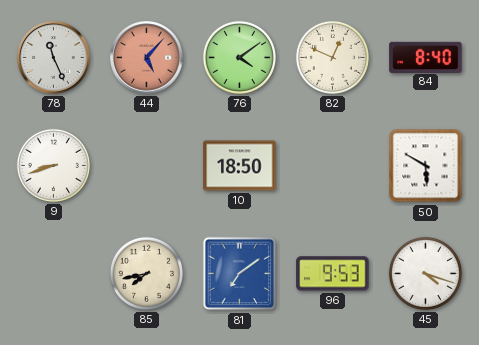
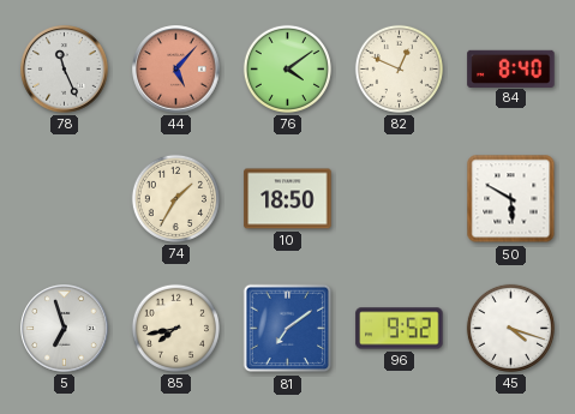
9: 8:42 -> none (53, 165)
74: none -> 1:35 (175, 198)
5: none -> 6:57 (65, 329)
96: 9:53 -> 9:52 (400, 329)
